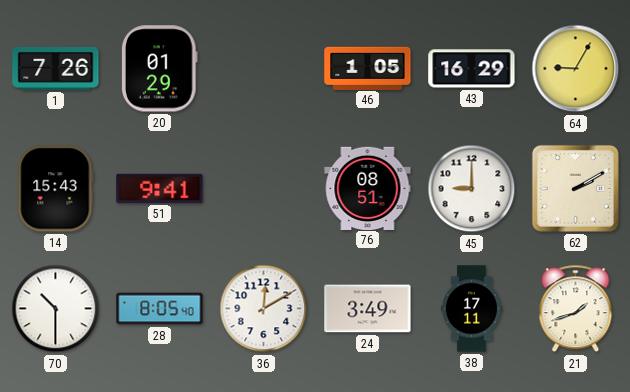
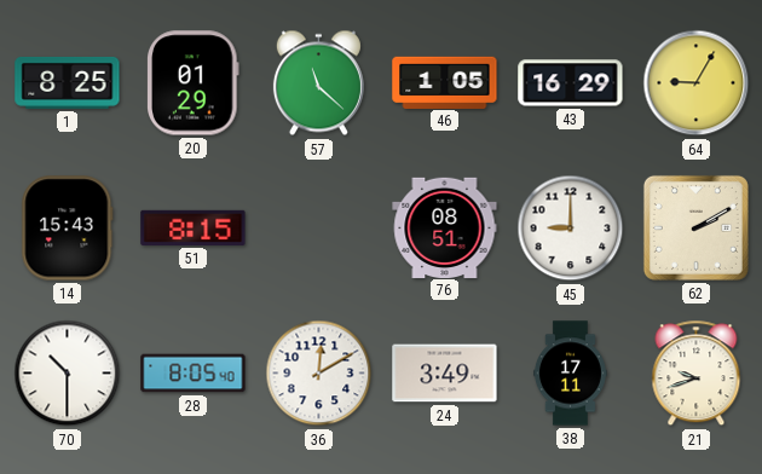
1: 7:26 -> 8:25 (68, 82)
57: none -> 11:22 (318, 83)
51: 9:41 -> 8:15 (194, 227)
21: 1:42 -> 9:42 (697, 374)
